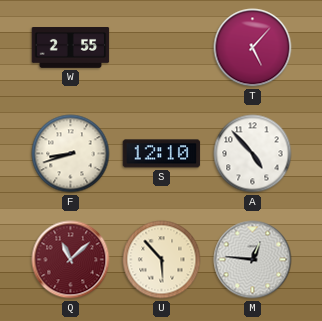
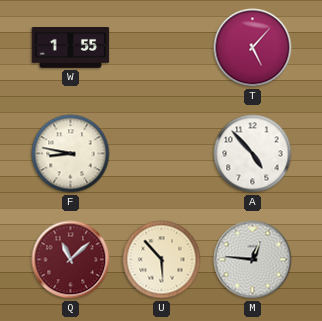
W: 2:55 -> 1:55 (71, 48)
F: 8:42 -> 8:47 (71, 154)
S: 12:10 -> none (162, 154)
